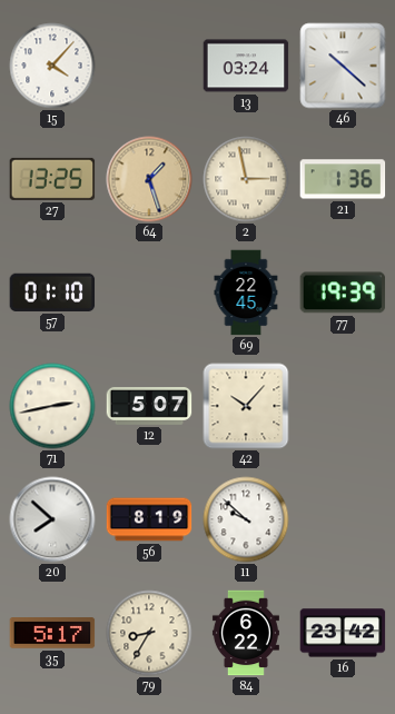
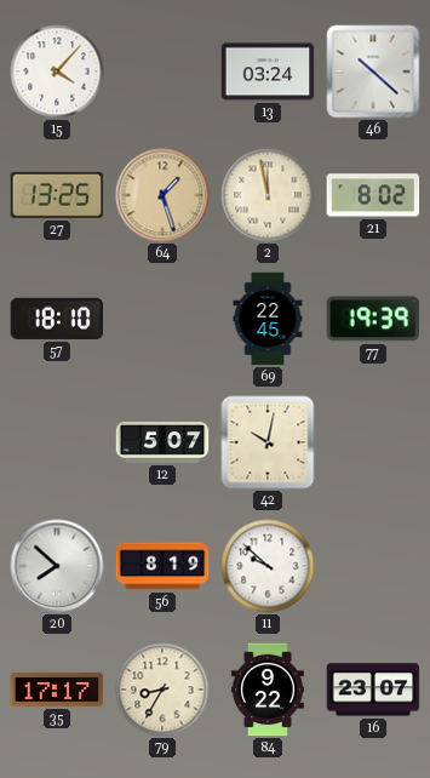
2: 2:58 -> 11:58 (268, 195)
21: 1:36 -> 8:02 (373, 195)
57: 01:10 -> 18:10 (57, 319)
71: 2:43 -> none (52, 406)
42: 10:07 -> 10:02 (268, 442)
35: 5:17 -> 17:17 (57, 690)
84: 6:22 -> 9:22 (268, 690)
16: 23:42 -> 23:07 (373, 690)
